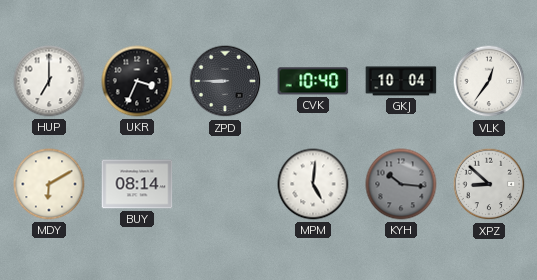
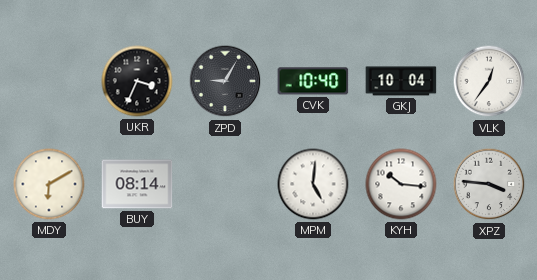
HUP: 7:00 -> none (49, 81)
ZPD: 8:45 -> 9:05 (225, 81)
KYH dial: grey -> white (401, 184)
XPZ: 8:52 -> 3:46 (489, 184)
